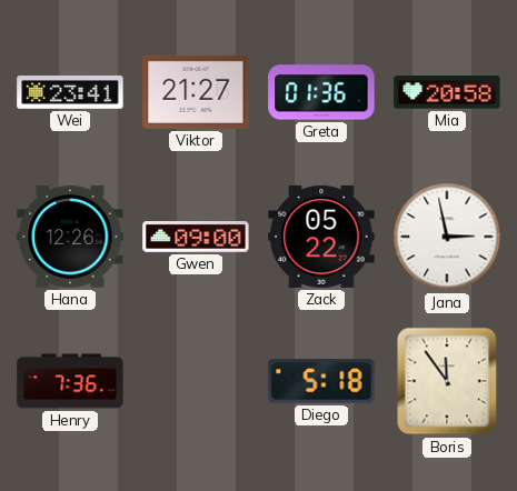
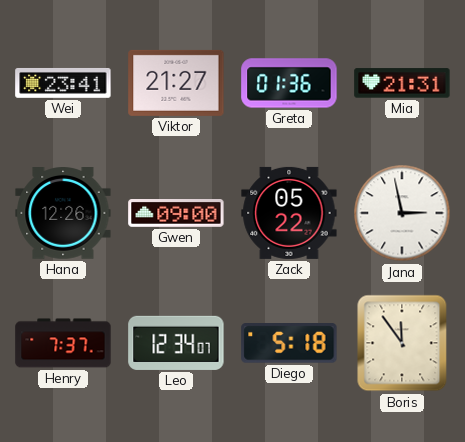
Mia: 20:58 -> 21:31 (402, 83)
Henry: 7:36 -> 7:37 (63, 343)
Leo: none -> 12:34 (176, 343)
